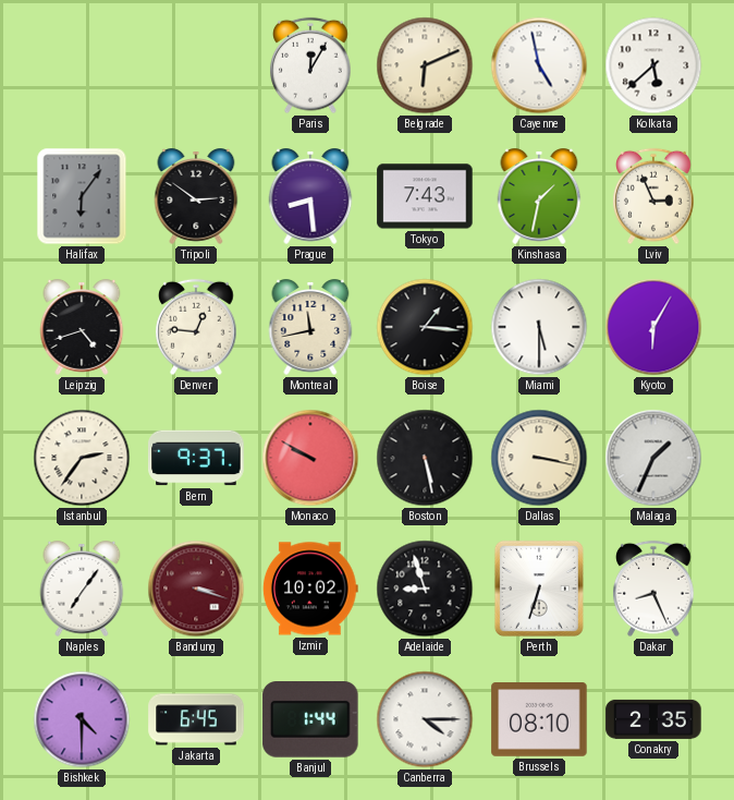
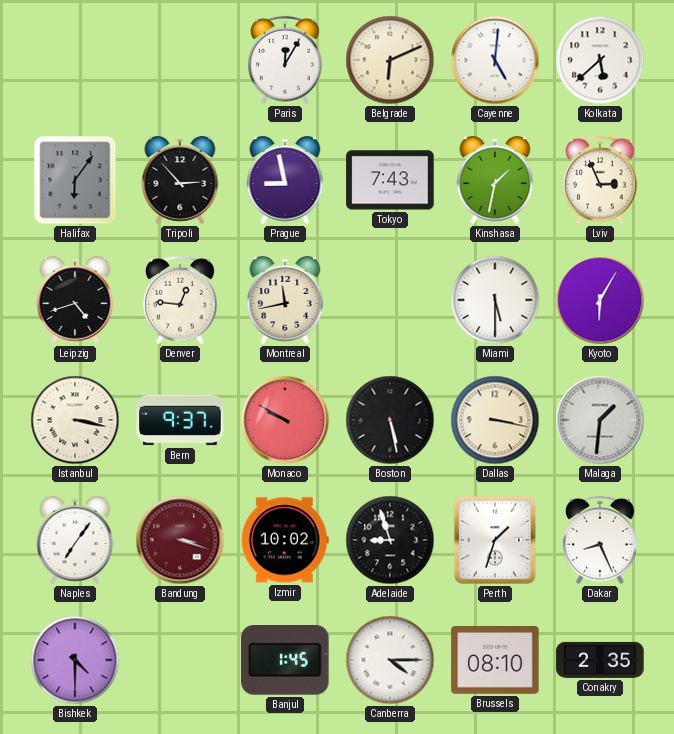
Cayenne: 4:58 -> 5:01 (495, 60)
Tripoli: 2:51 -> 2:53 (180, 181)
Prague: 8:29 -> 8:58 (285, 181)
Boise: 1:16 -> none (425, 327)
Istanbul: 2:36 -> 3:17 (75, 420)
Malaga: 1:34 -> 1:31 (600, 420)
Perth: 6:33 -> 1:33 (495, 540)
Jakarta: 6:45 -> none (196, 719)
Banjul: 1:44 -> 1:45 (285, 661)
